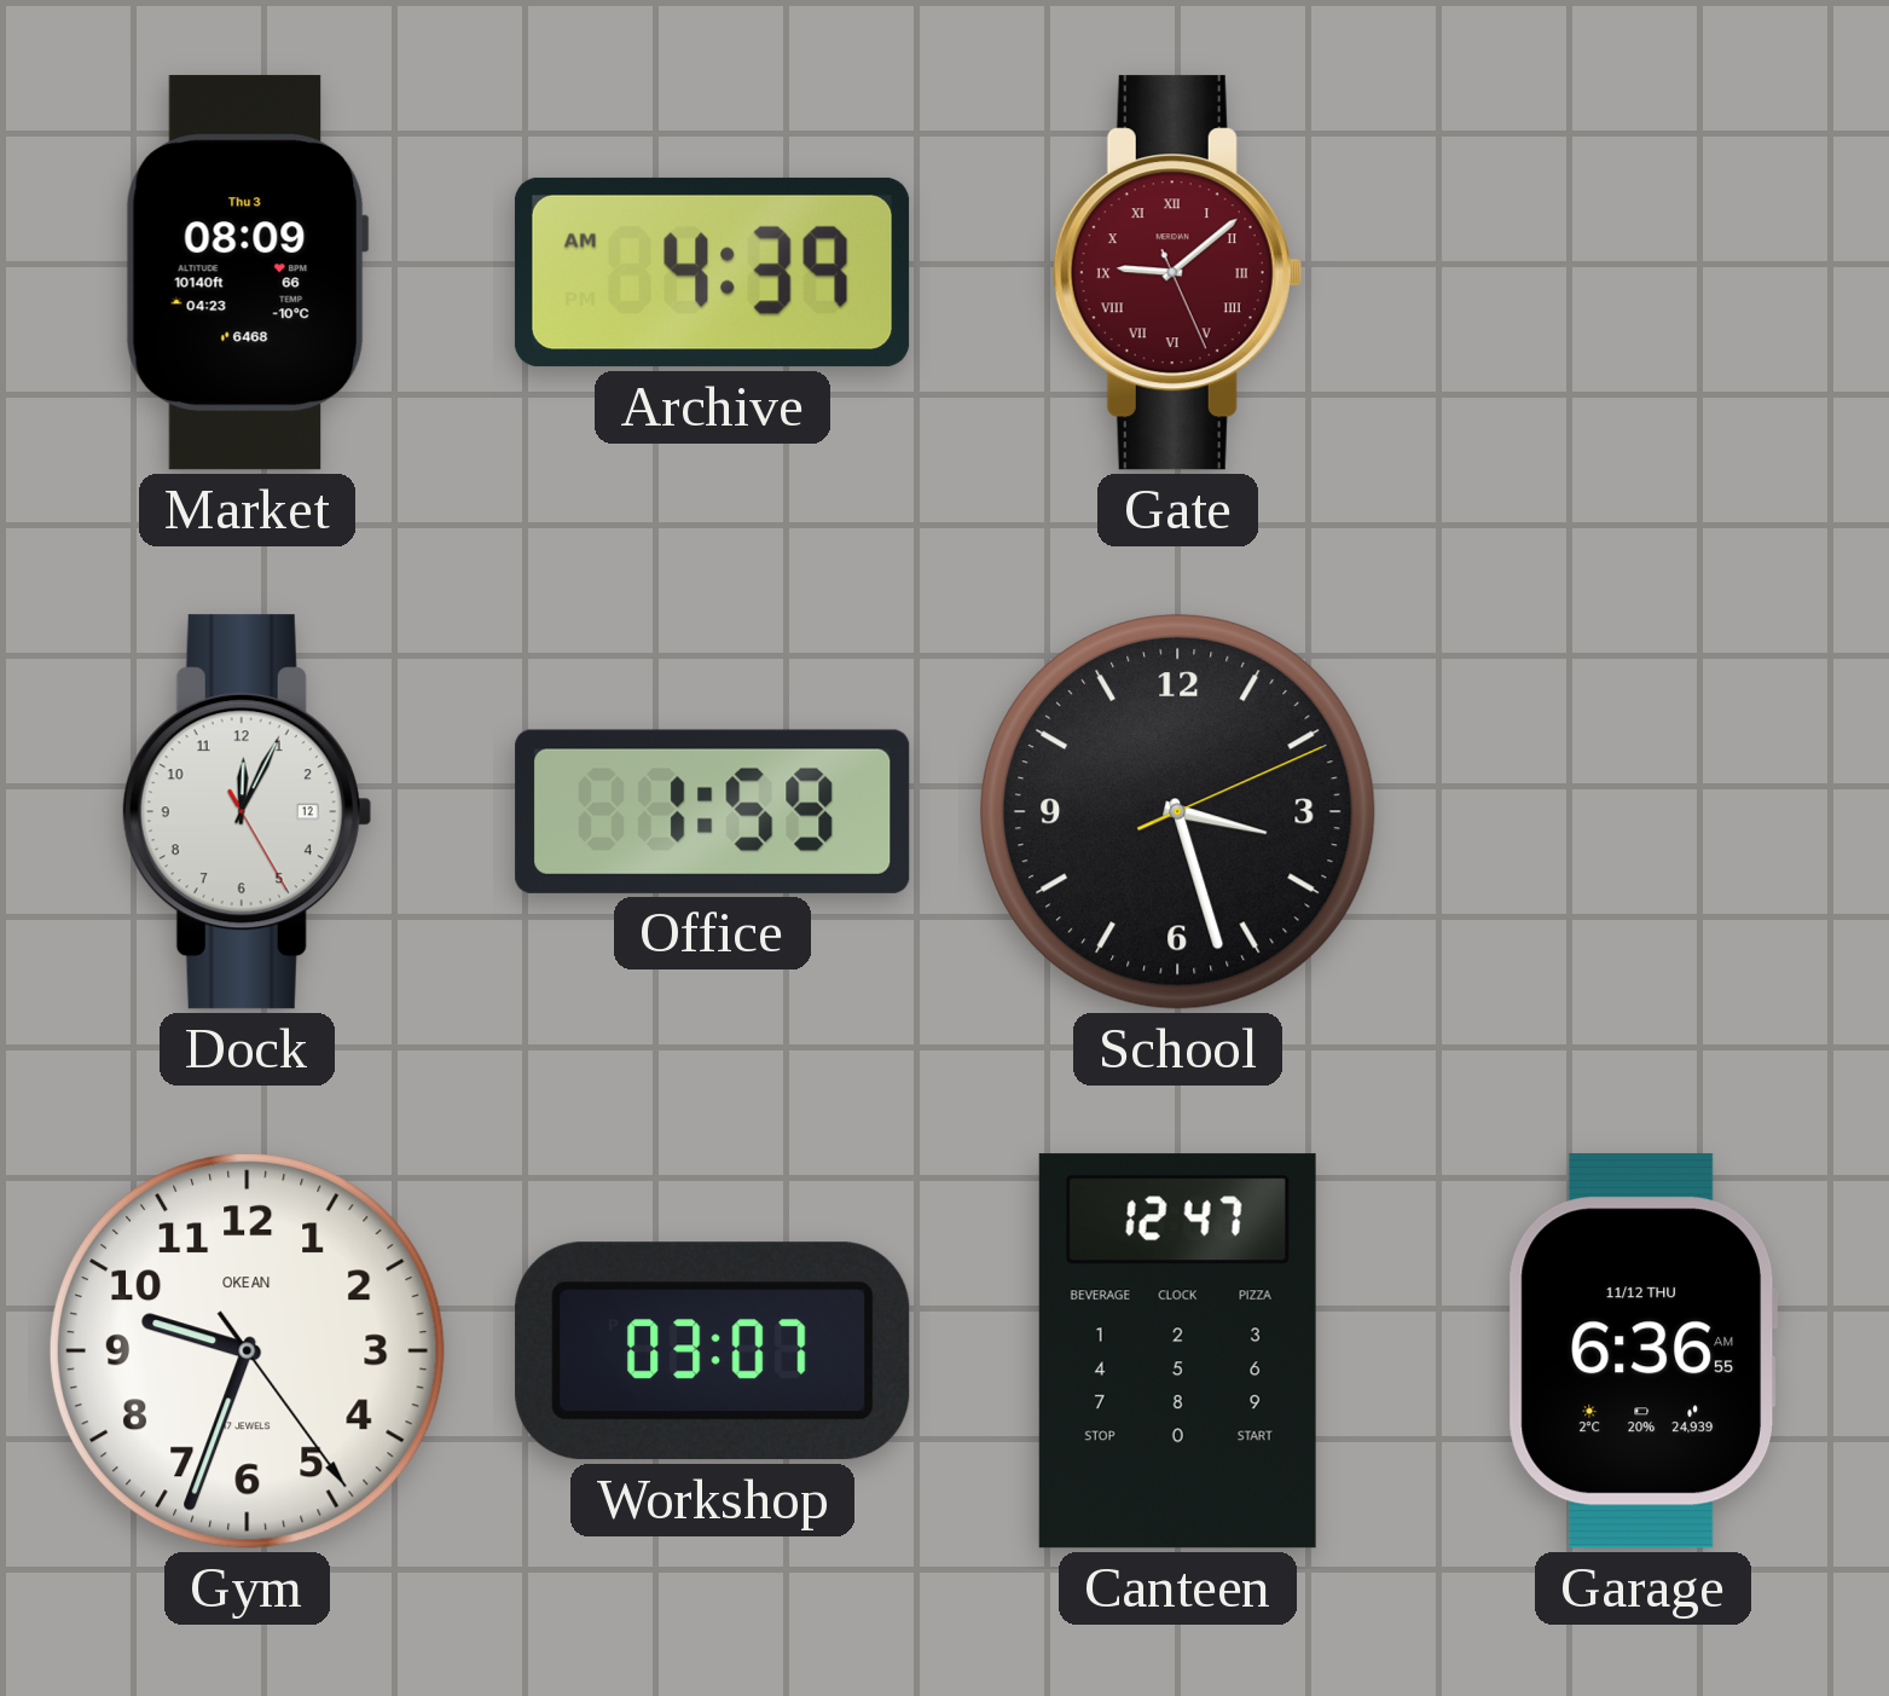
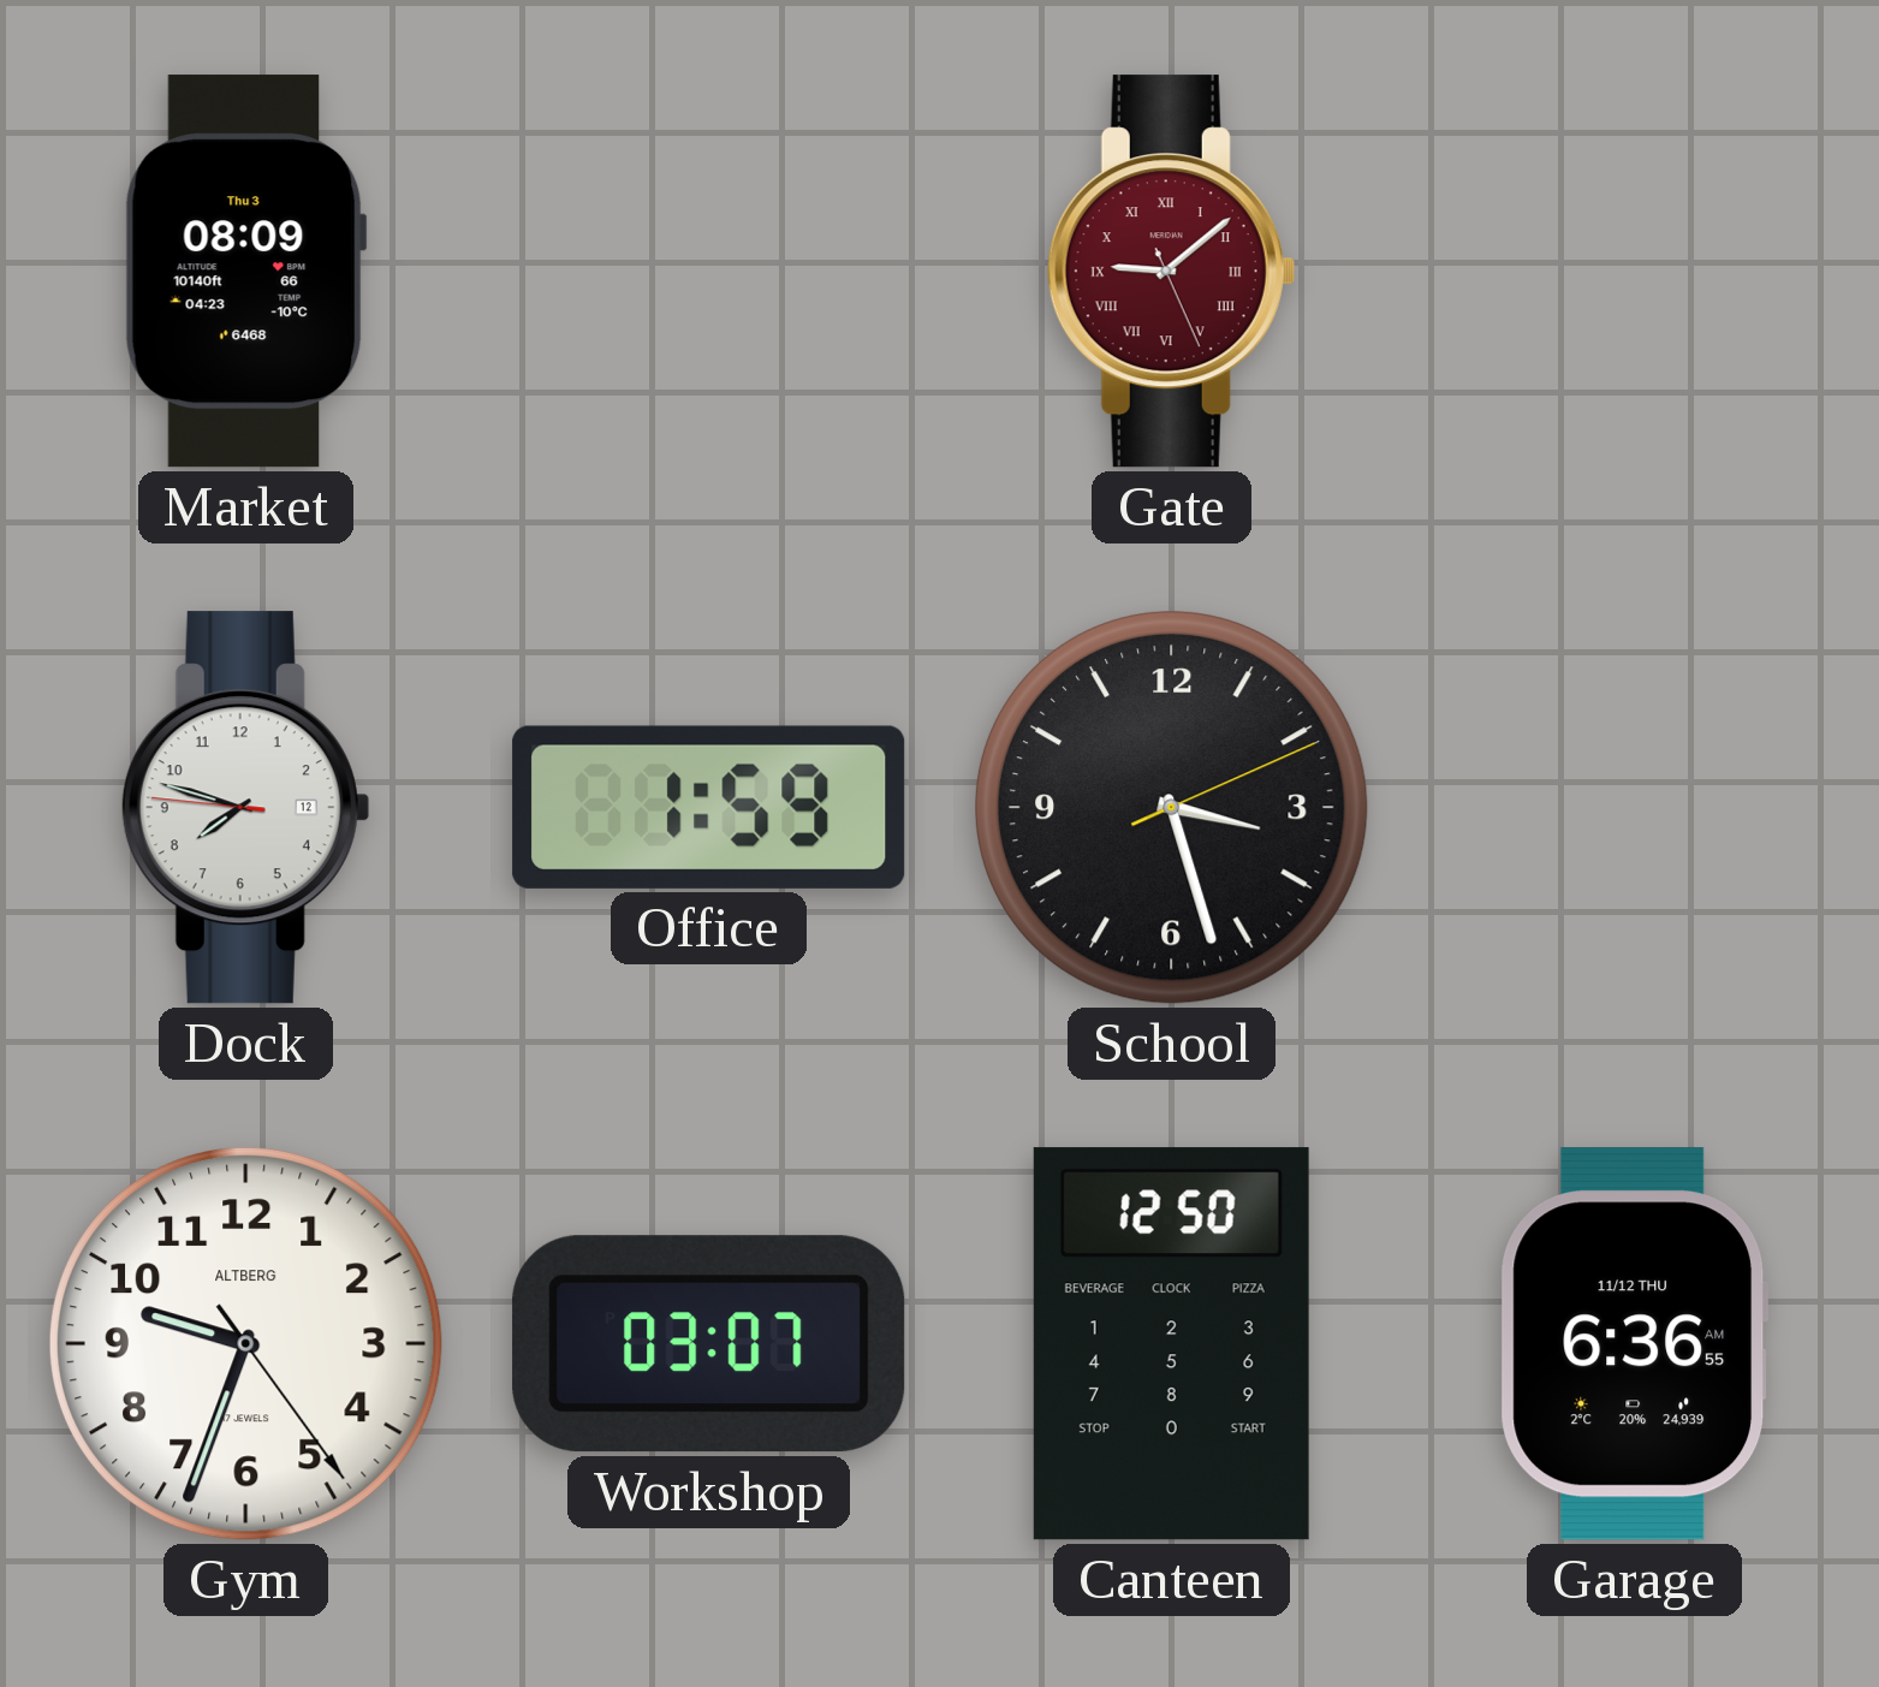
Archive: 4:39 -> none (712, 272)
Dock: 12:04 -> 7:47 (245, 808)
Gym brand: OKEAN -> ALTBERG (245, 1343)
Canteen: 12:47 -> 12:50 (1171, 1344)
